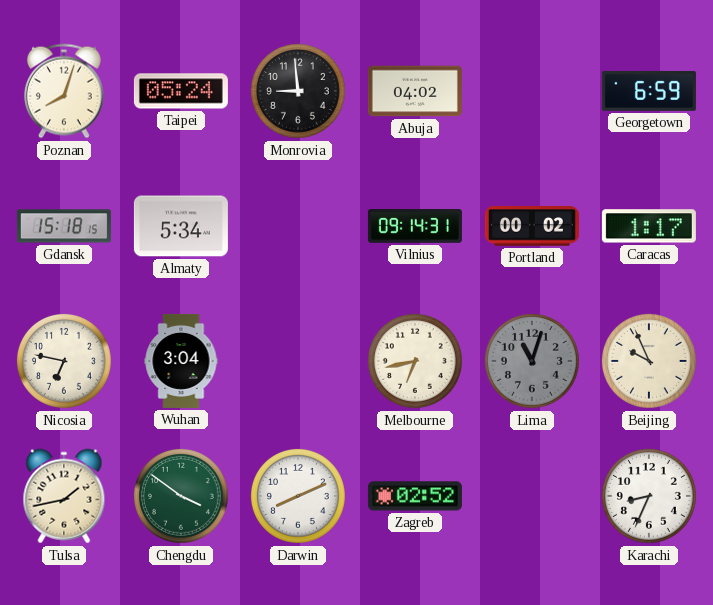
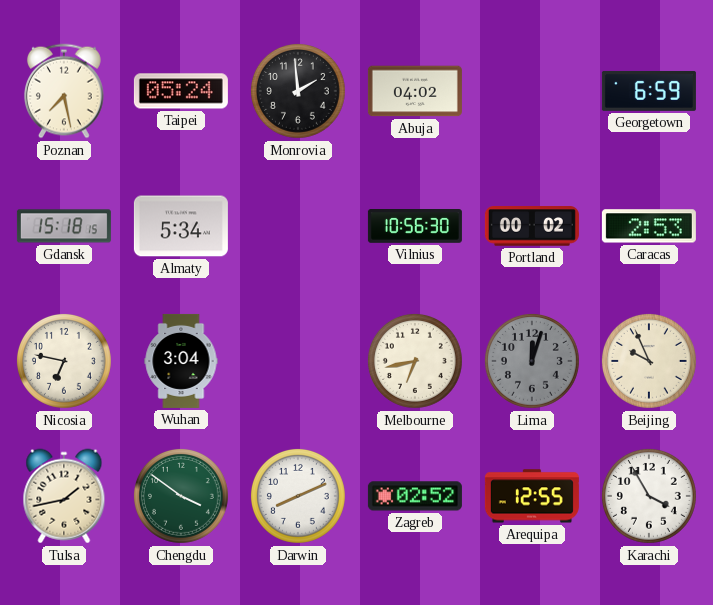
Poznan: 8:03 -> 7:28 (64, 91)
Monrovia: 8:59 -> 1:59 (298, 91)
Vilnius: 09:14 -> 10:56 (415, 226)
Caracas: 1:17 -> 2:53 (649, 226)
Lima: 11:03 -> 12:03 (532, 361)
Arequipa: none -> 12:55 (532, 496)
Karachi: 8:34 -> 3:55 (649, 496)
